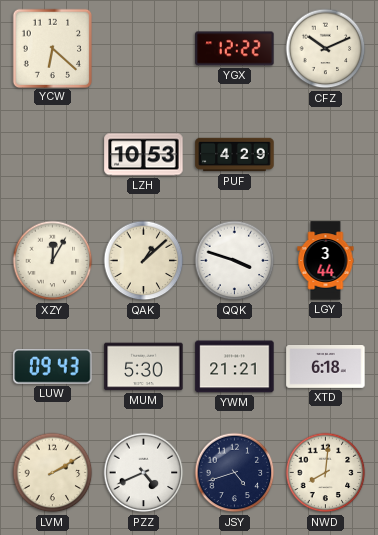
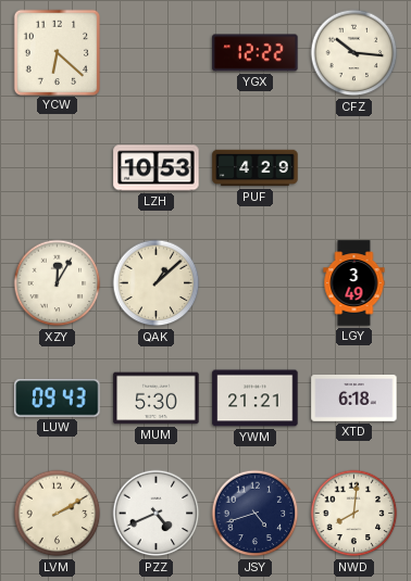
CFZ: 10:11 -> 10:16 (354, 53)
QQK: 3:48 -> none (235, 261)
LGY: 3:44 -> 3:49 (354, 283)
